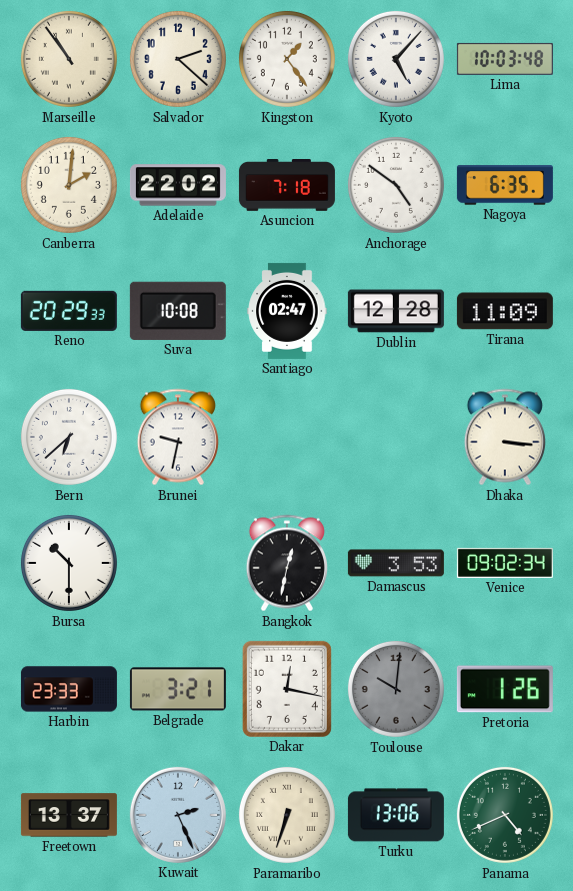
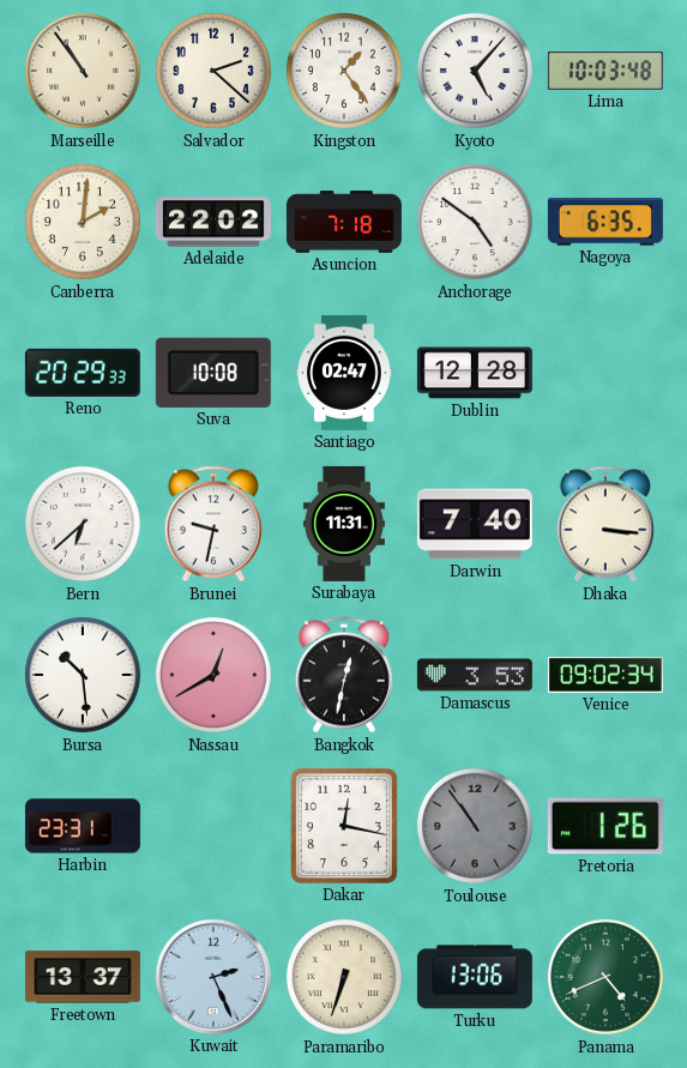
Tirana: 11:09 -> none (505, 311)
Surabaya: none -> 11:31 (344, 524)
Darwin: none -> 7:40 (475, 524)
Bursa: 10:30 -> 10:29 (83, 675)
Nassau: none -> 12:40 (213, 675)
Harbin: 23:33 -> 23:31 (83, 826)
Belgrade: 3:21 -> none (178, 689)
Toulouse: 10:01 -> 10:54 (475, 826)
